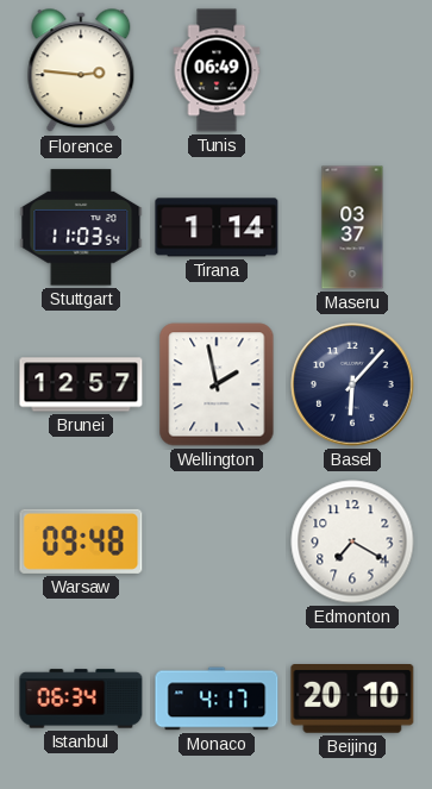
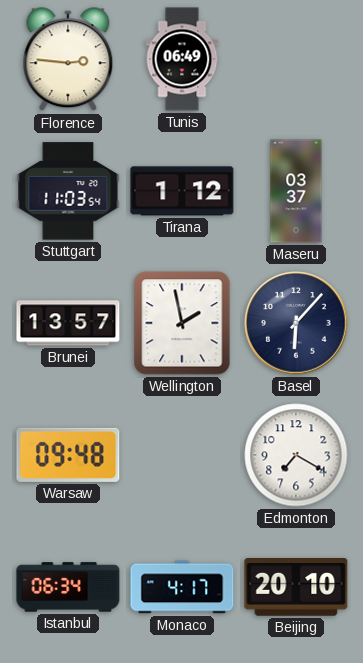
Tirana: 1:14 -> 1:12 (182, 191)
Brunei: 12:57 -> 13:57 (68, 323)
